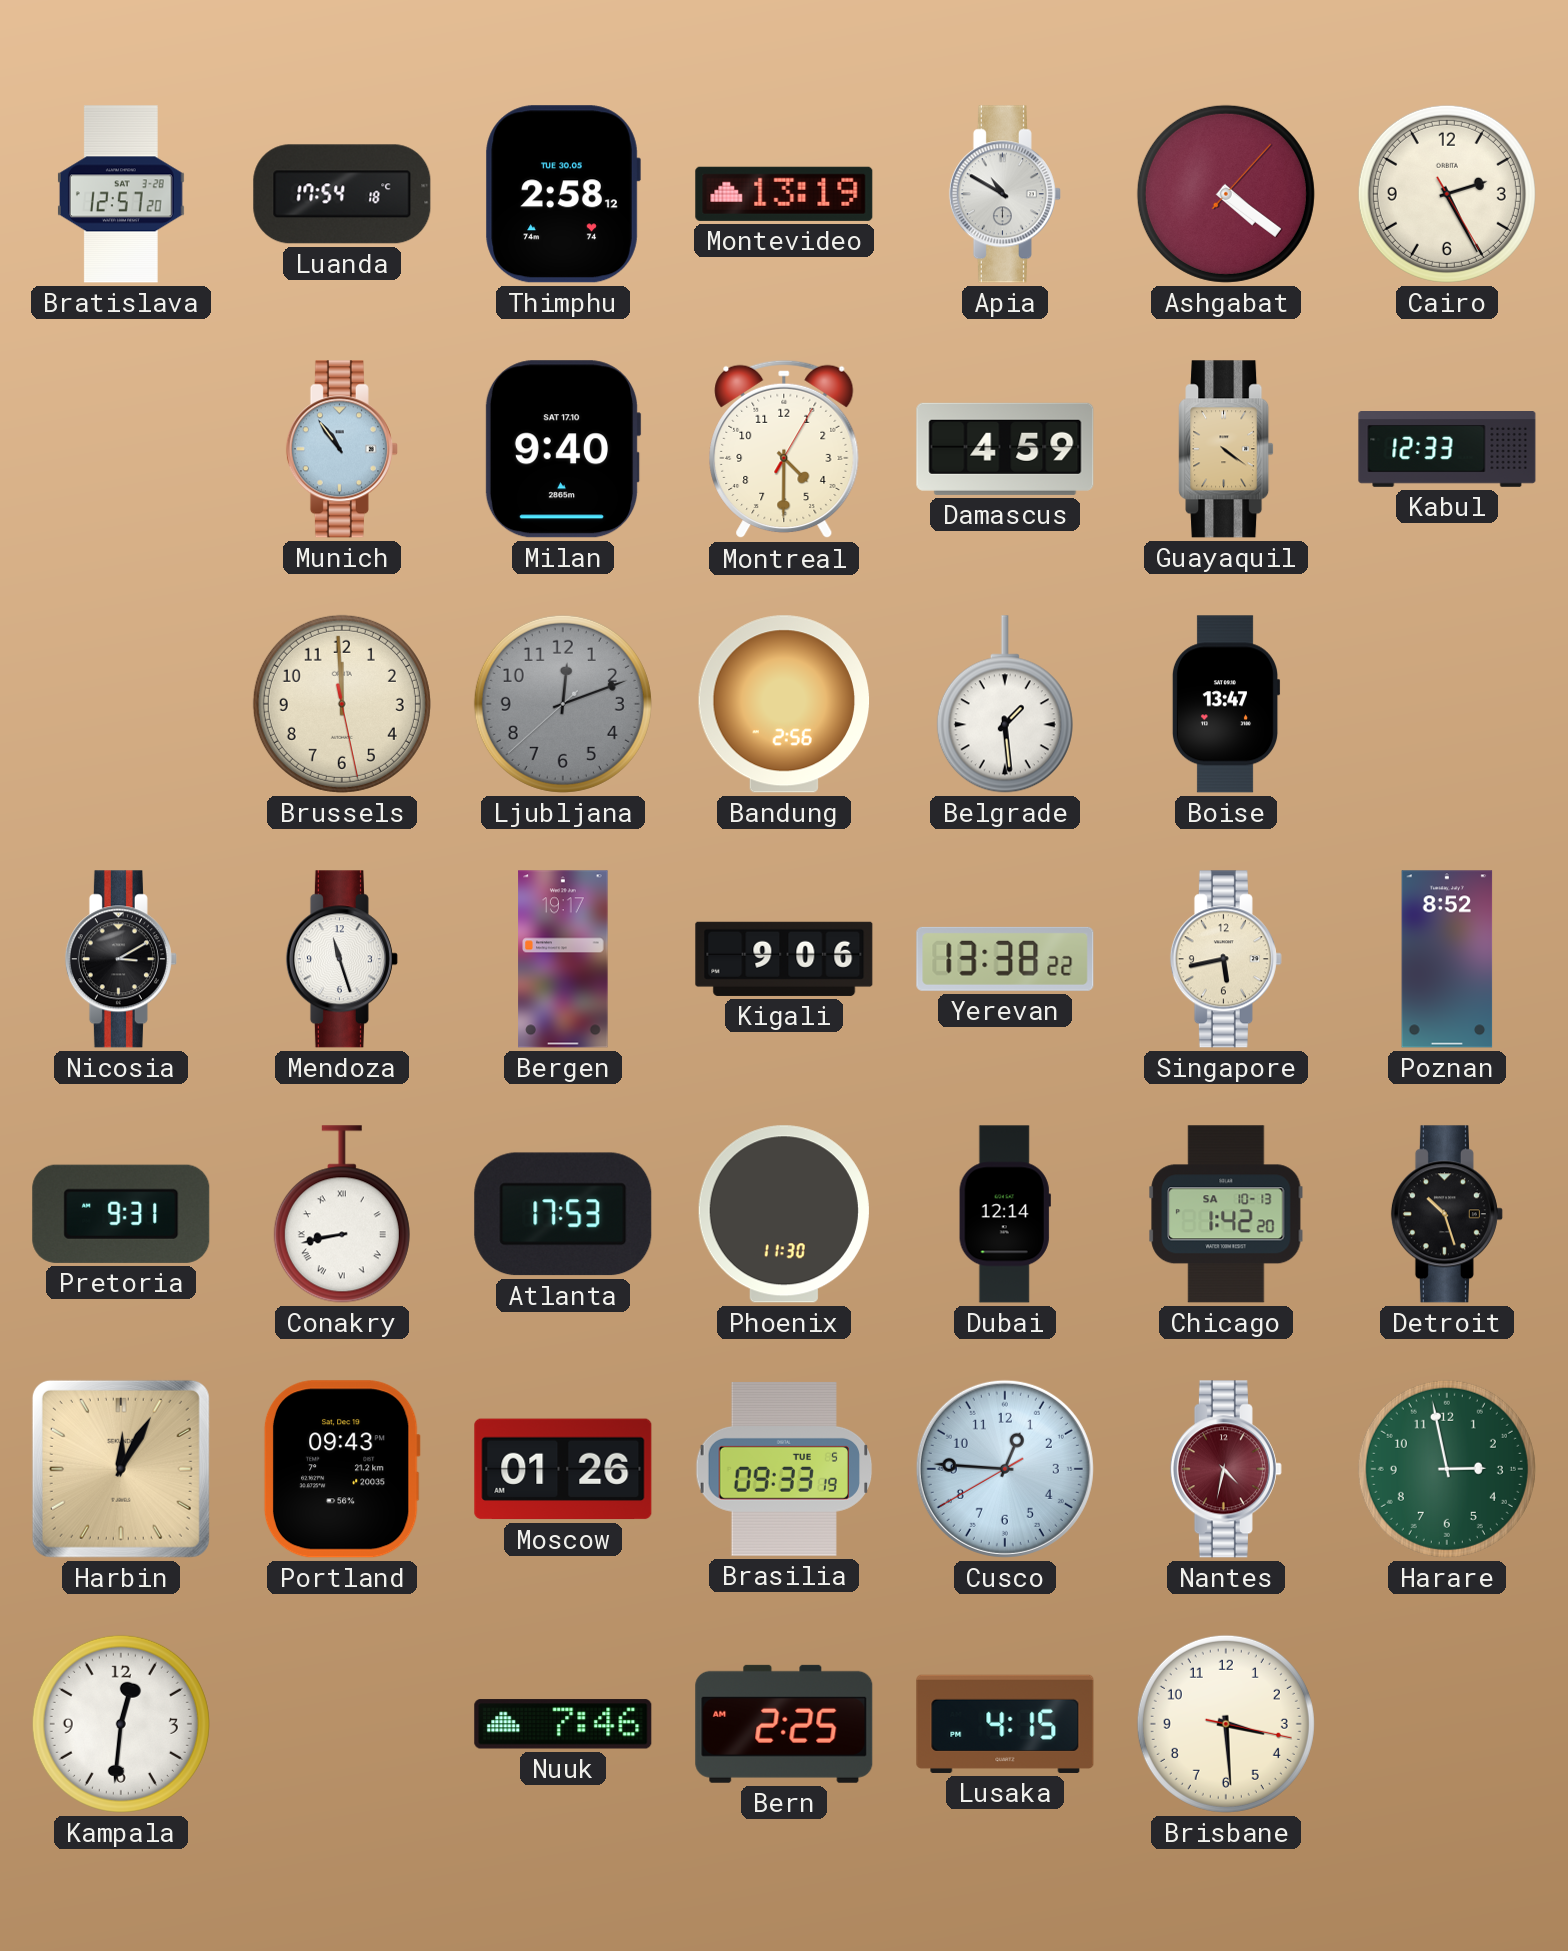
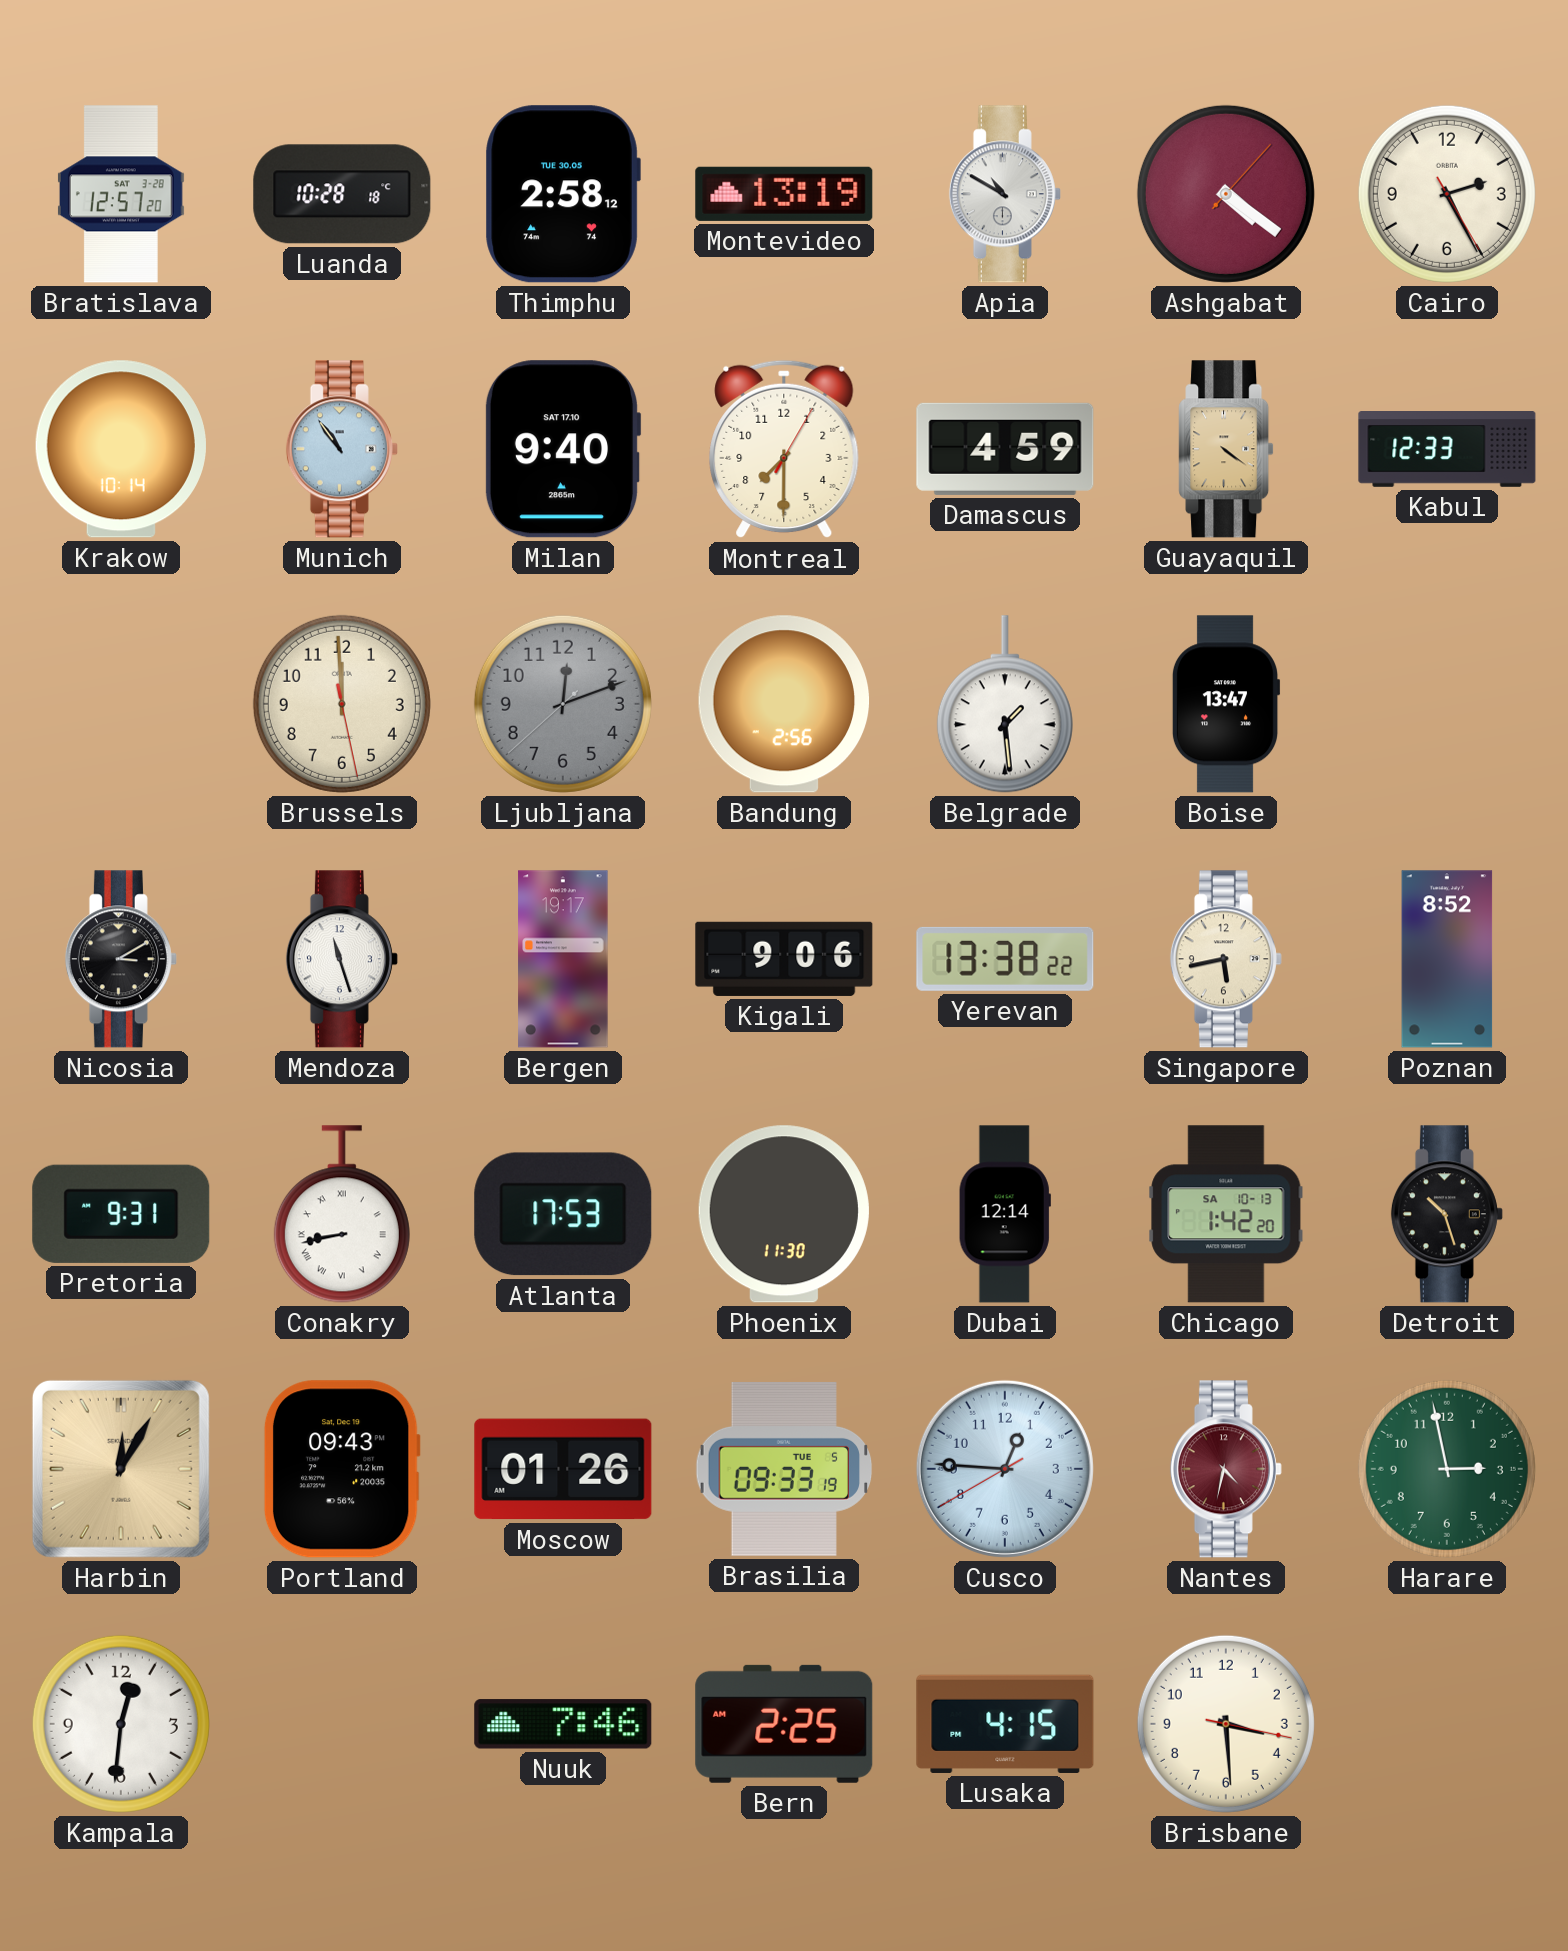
Luanda: 17:54 -> 10:28 (342, 194)
Krakow: none -> 10:14 (121, 449)
Montreal: 4:30 -> 7:30 (784, 449)
